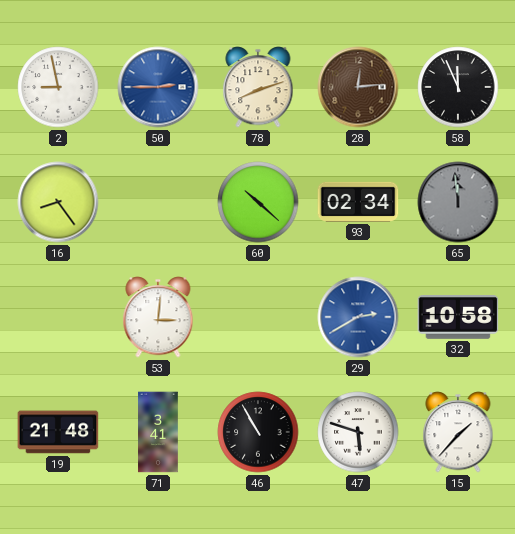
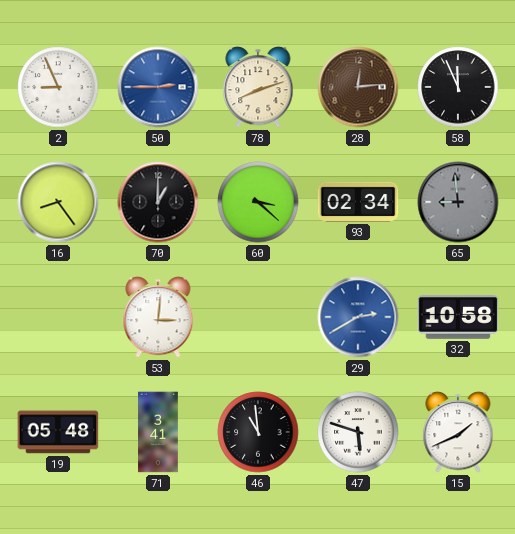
2: 8:58 -> 8:56 (58, 87)
70: none -> 1:00 (158, 202)
60: 10:22 -> 3:22 (258, 202)
65: 11:59 -> 8:59 (458, 202)
19: 21:48 -> 05:48 (58, 432)
46: 10:55 -> 10:59 (258, 432)
15: 1:37 -> 1:41 (458, 432)
